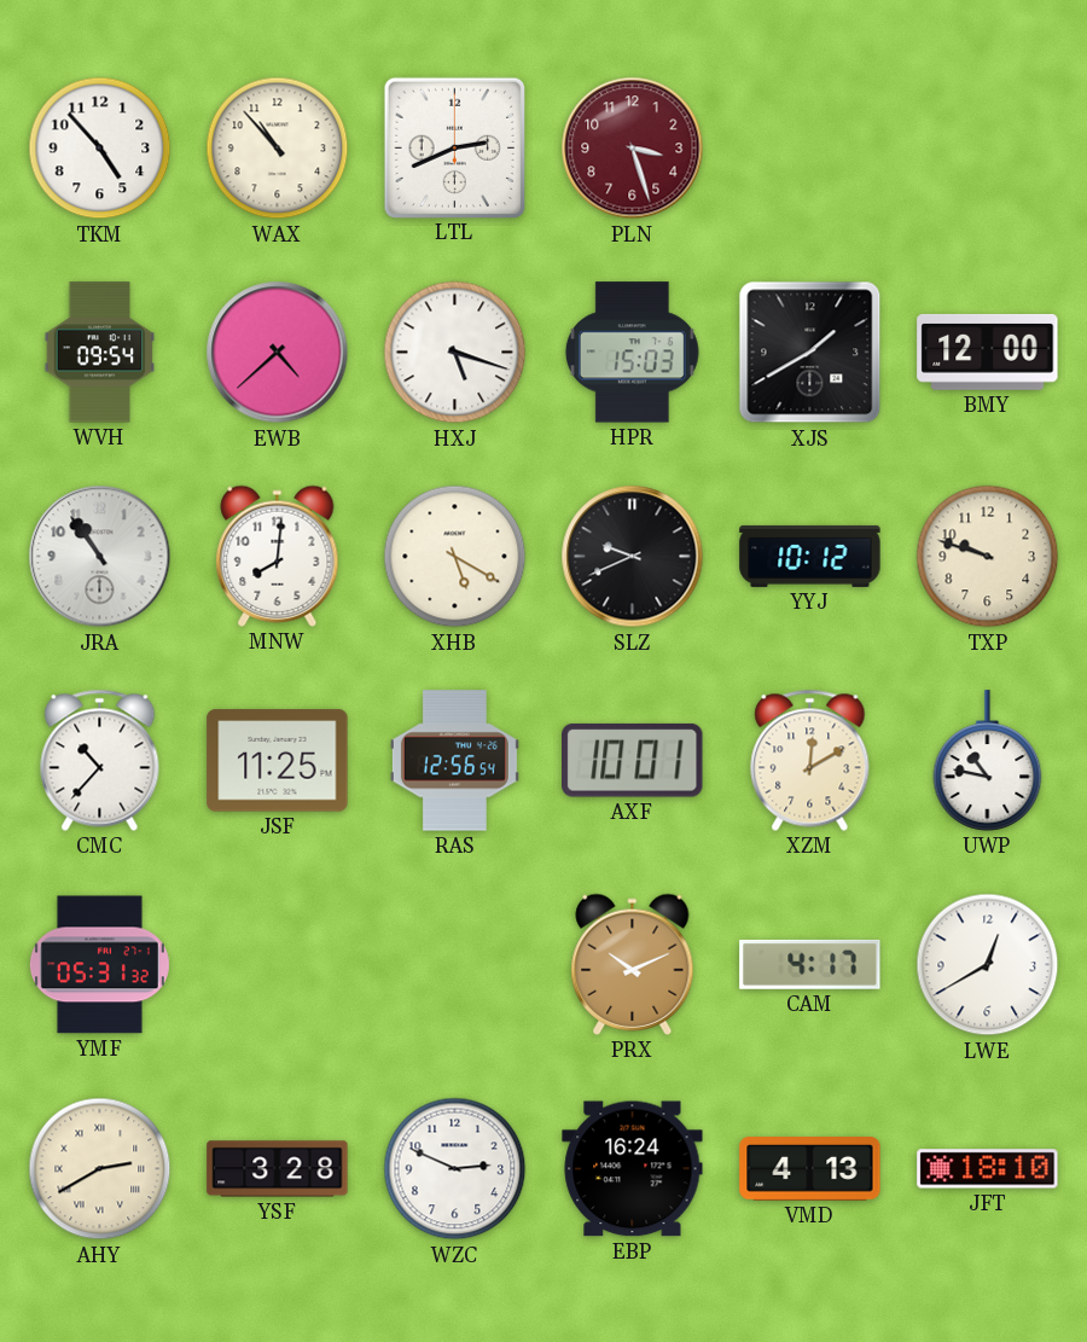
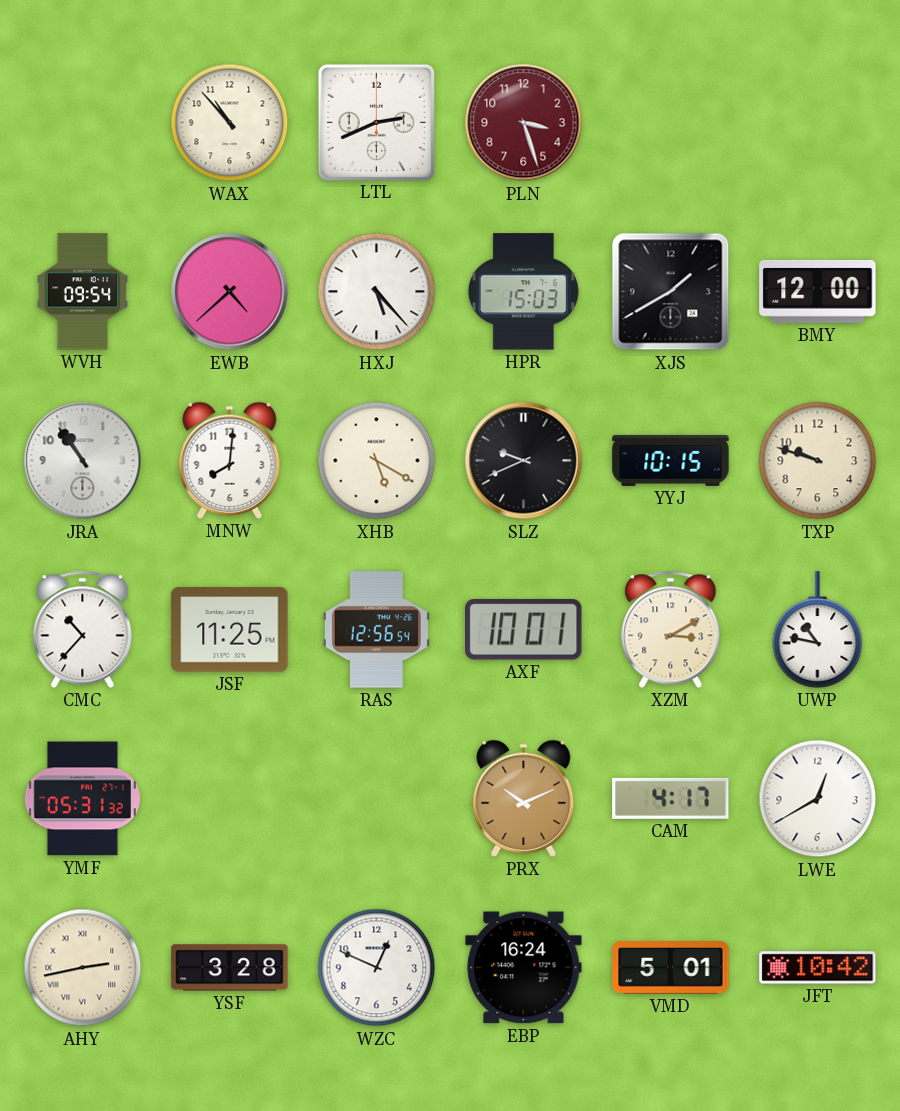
TKM: 4:53 -> none (100, 149)
HXJ: 5:18 -> 5:23 (377, 292)
YYJ: 10:12 -> 10:15 (671, 460)
XZM: 12:10 -> 3:10 (671, 629)
AHY: 2:40 -> 2:43 (83, 968)
WZC: 2:49 -> 12:49 (377, 968)
VMD: 4:13 -> 5:01 (671, 968)
JFT: 18:10 -> 10:42 (818, 968)
